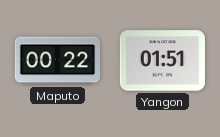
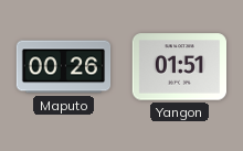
Maputo: 00:22 -> 00:26 (64, 67)
